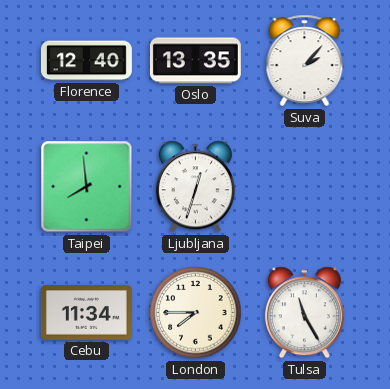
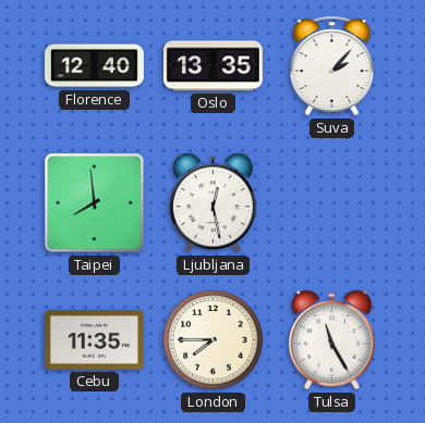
Ljubljana: 12:33 -> 12:28 (212, 203)
Cebu: 11:34 -> 11:35 (94, 340)
